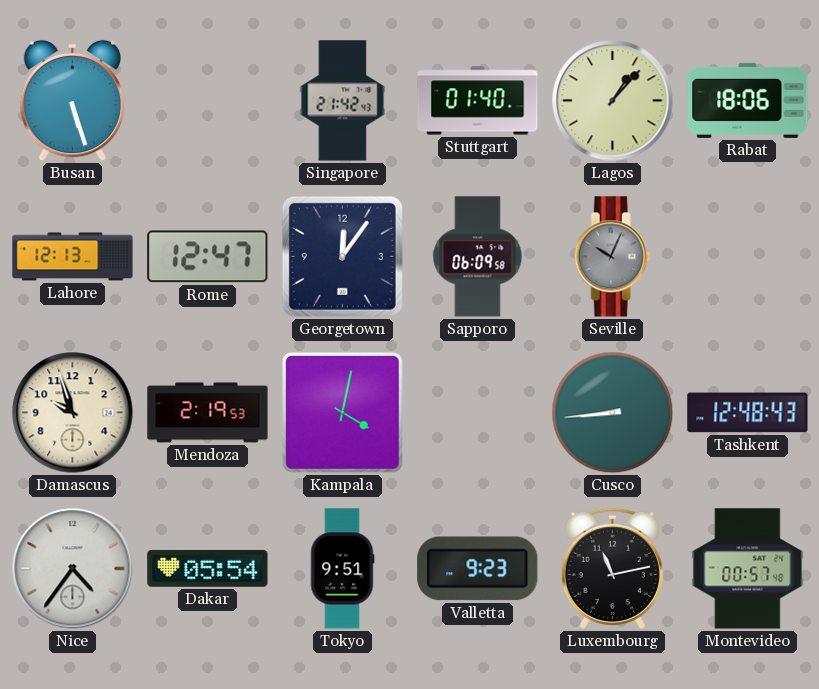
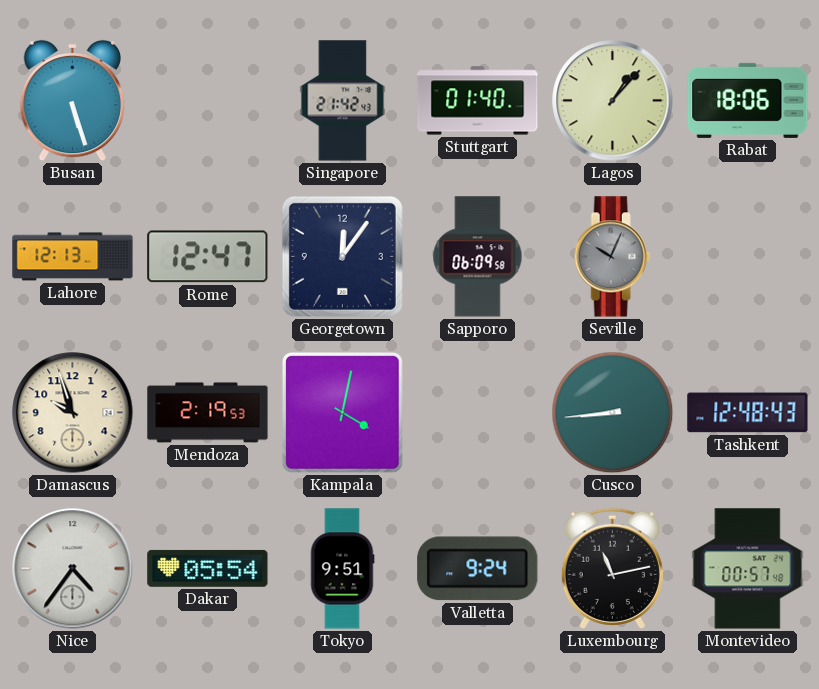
Valletta: 9:23 -> 9:24 (478, 569)
